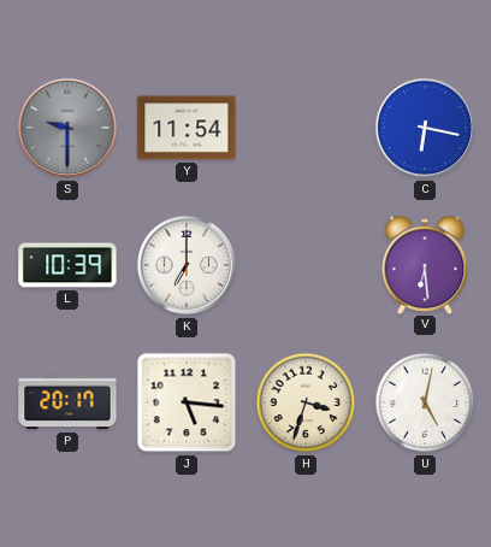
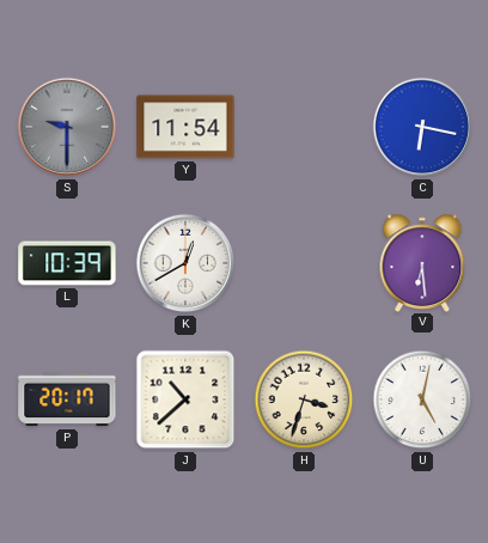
K: 7:00 -> 12:40 (185, 263)
J: 5:16 -> 10:38 (185, 399)
